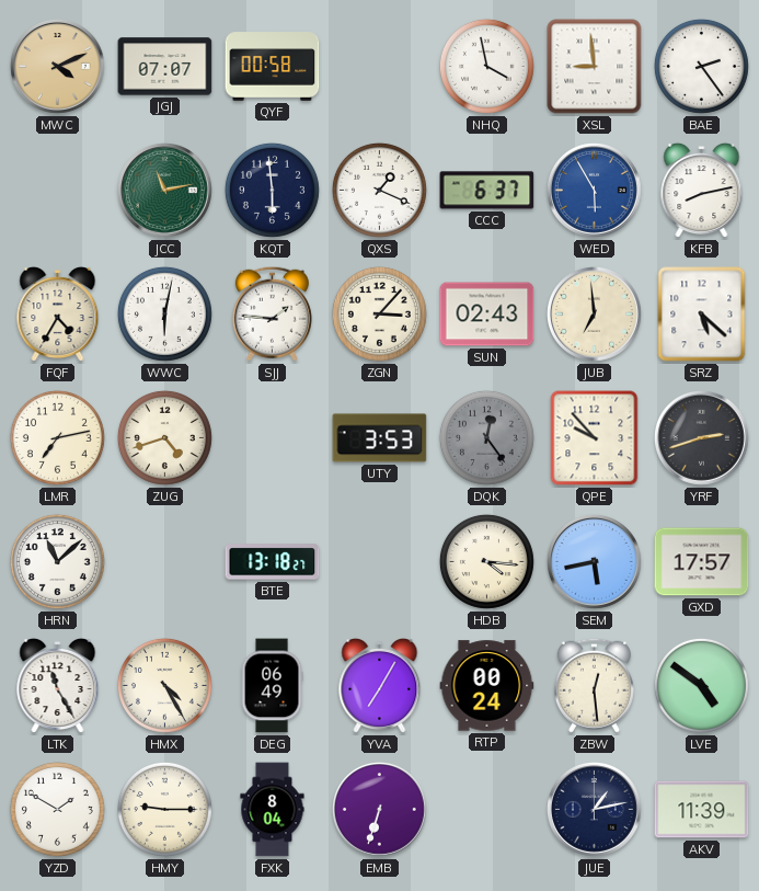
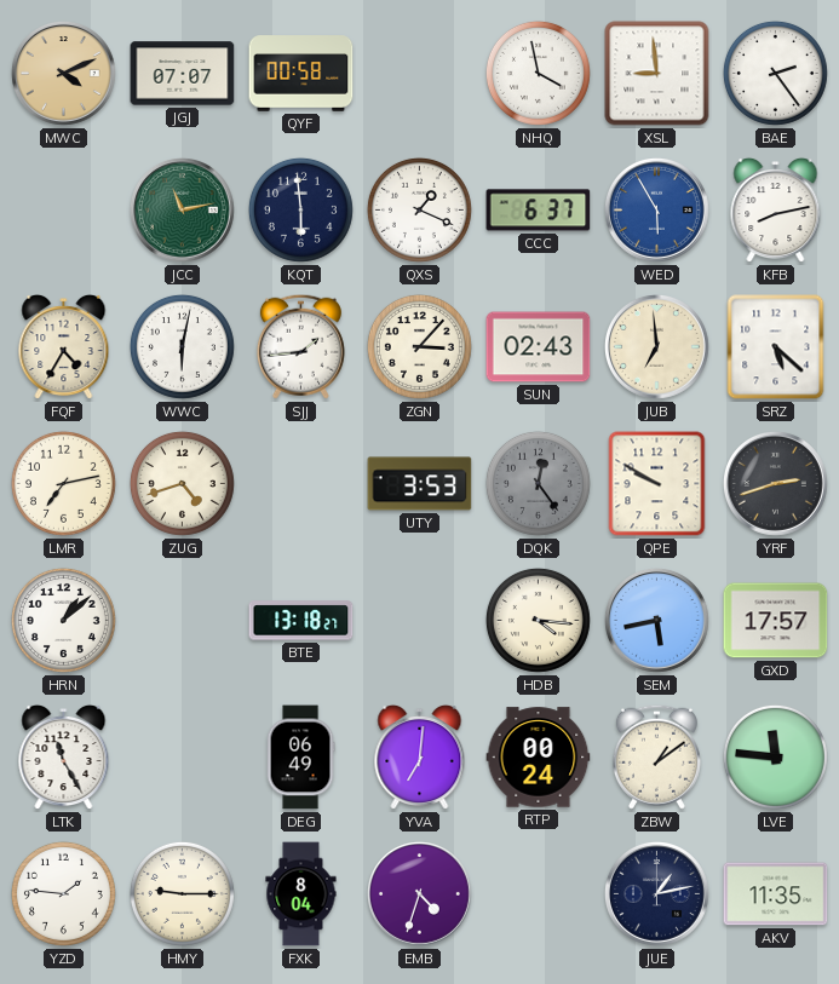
SJJ: 1:46 -> 1:44 (300, 346)
QPE: 9:53 -> 9:50 (657, 484)
HRN: 11:08 -> 1:08 (63, 620)
HMX: 4:25 -> none (164, 685)
YVA: 7:05 -> 7:01 (420, 758)
ZBW: 12:29 -> 1:09 (656, 756)
LVE: 4:51 -> 11:46 (775, 756)
YZD: 1:50 -> 1:46 (63, 893)
EMB: 6:33 -> 4:33 (420, 894)
AKV: 11:39 -> 11:35 (776, 894)
